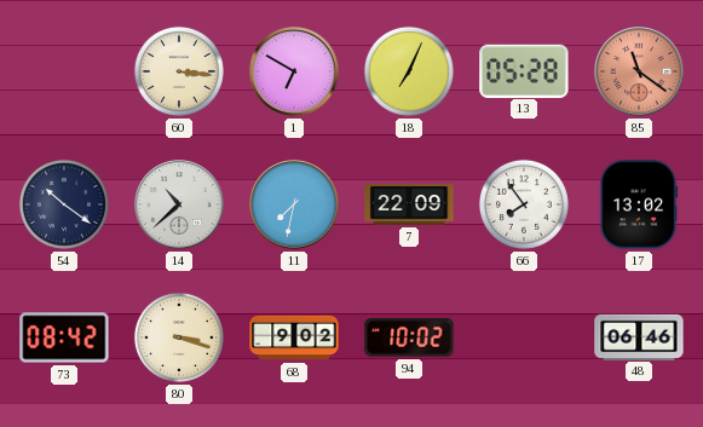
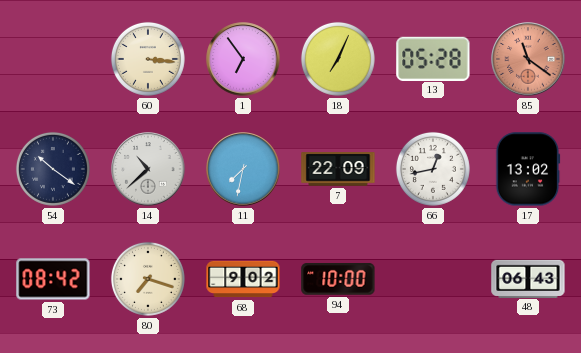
1: 6:50 -> 6:54 (243, 59)
66: 7:54 -> 12:43 (433, 169)
80: 3:18 -> 7:18 (148, 279)
94: 10:02 -> 10:00 (338, 279)
48: 06:46 -> 06:43 (528, 278)
